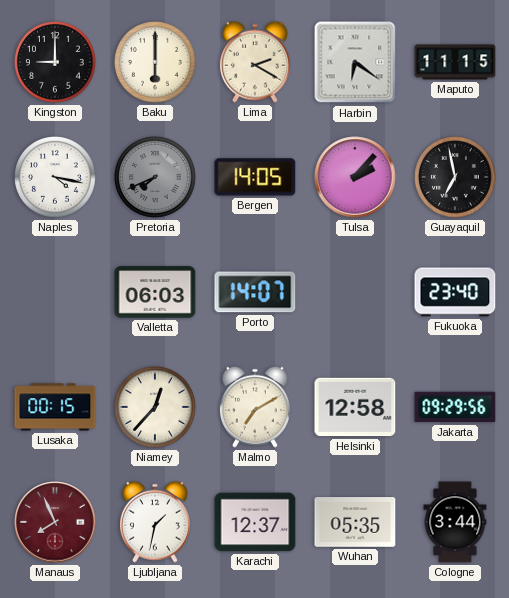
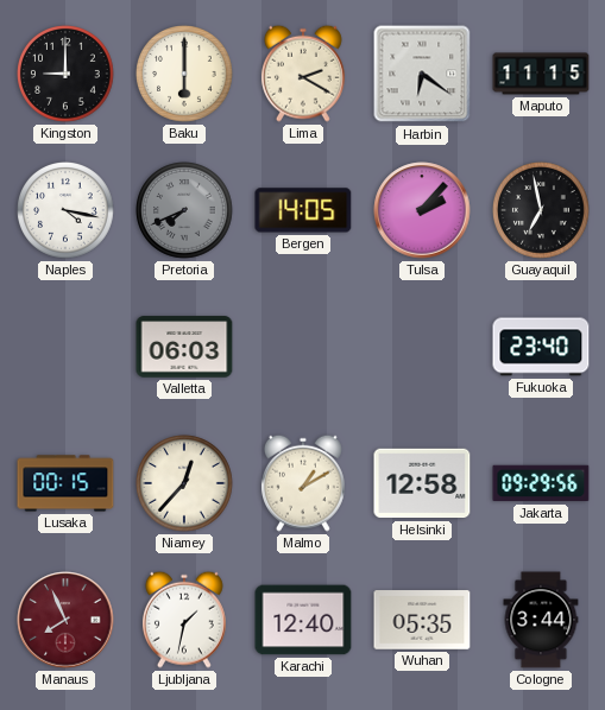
Porto: 14:07 -> none (255, 292)
Malmo: 7:10 -> 1:10 (303, 483)
Karachi: 12:37 -> 12:40 (303, 620)
